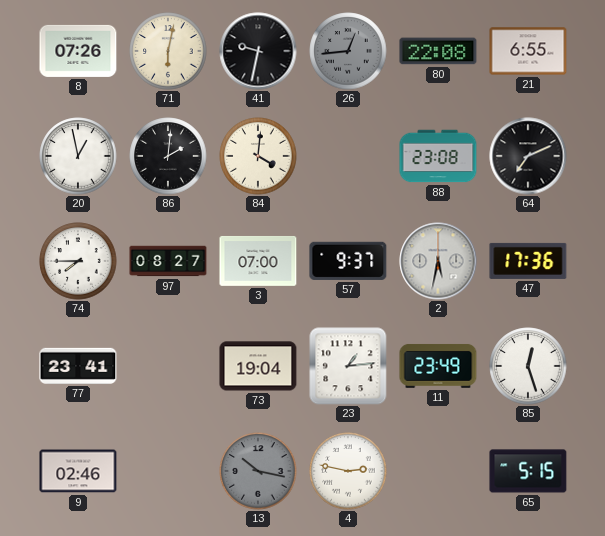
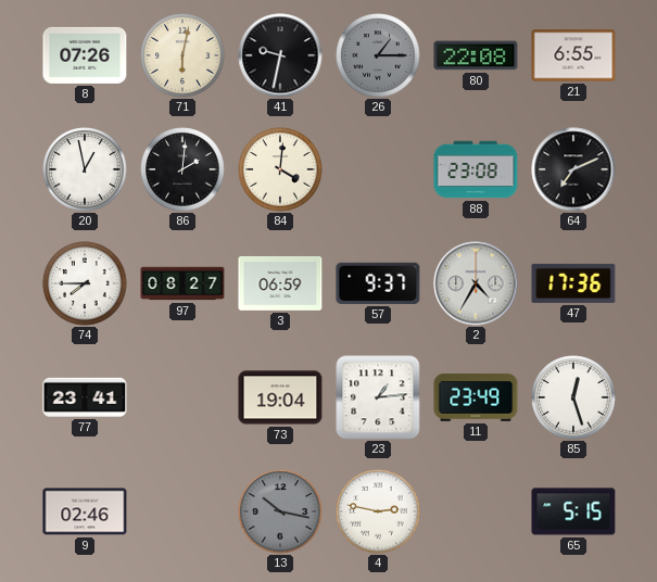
26: 12:44 -> 1:15 (378, 55)
3: 07:00 -> 06:59 (280, 283)
2: 5:32 -> 4:35 (476, 283)
